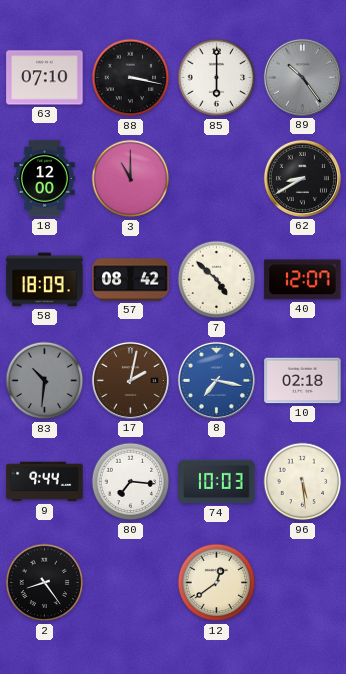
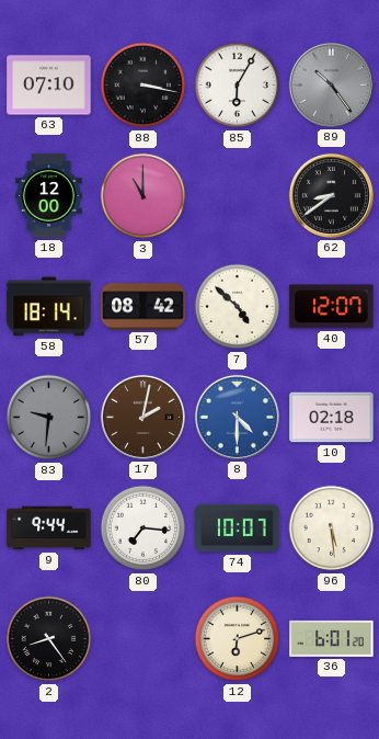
85: 6:00 -> 6:05 (238, 86)
62: 8:40 -> 8:39 (331, 195)
58: 18:09 -> 18:14 (49, 307)
83: 10:31 -> 9:31 (49, 418)
8: 7:17 -> 4:30 (237, 417)
74: 10:03 -> 10:07 (238, 528)
12: 12:39 -> 6:12 (238, 639)
36: none -> 6:01 (332, 638)
